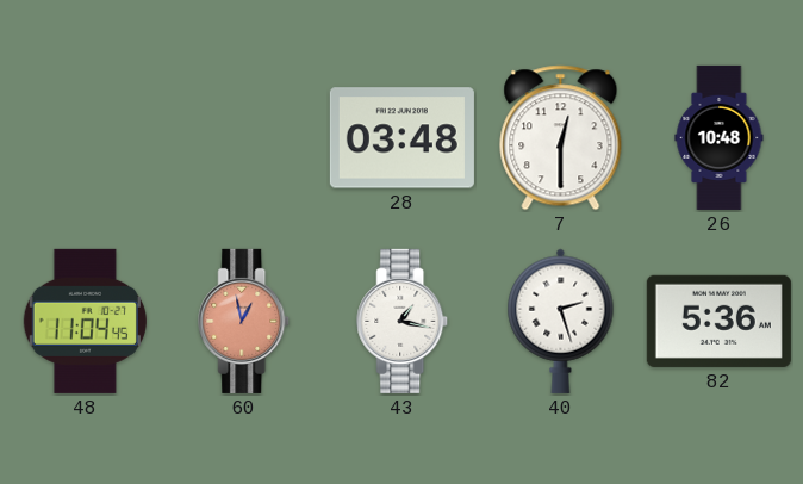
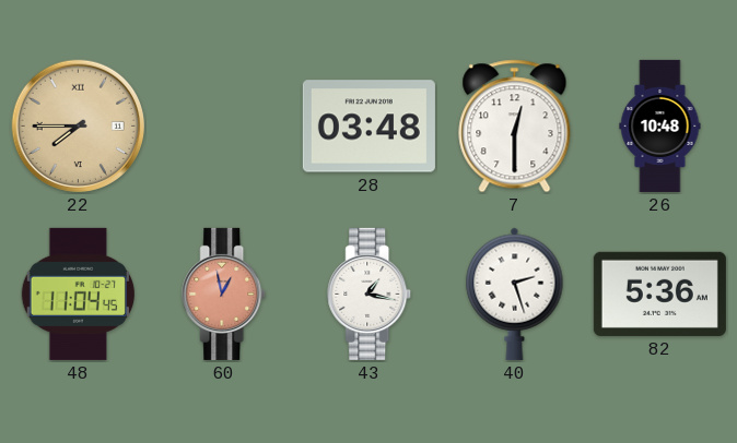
22: none -> 7:45 (79, 127)
